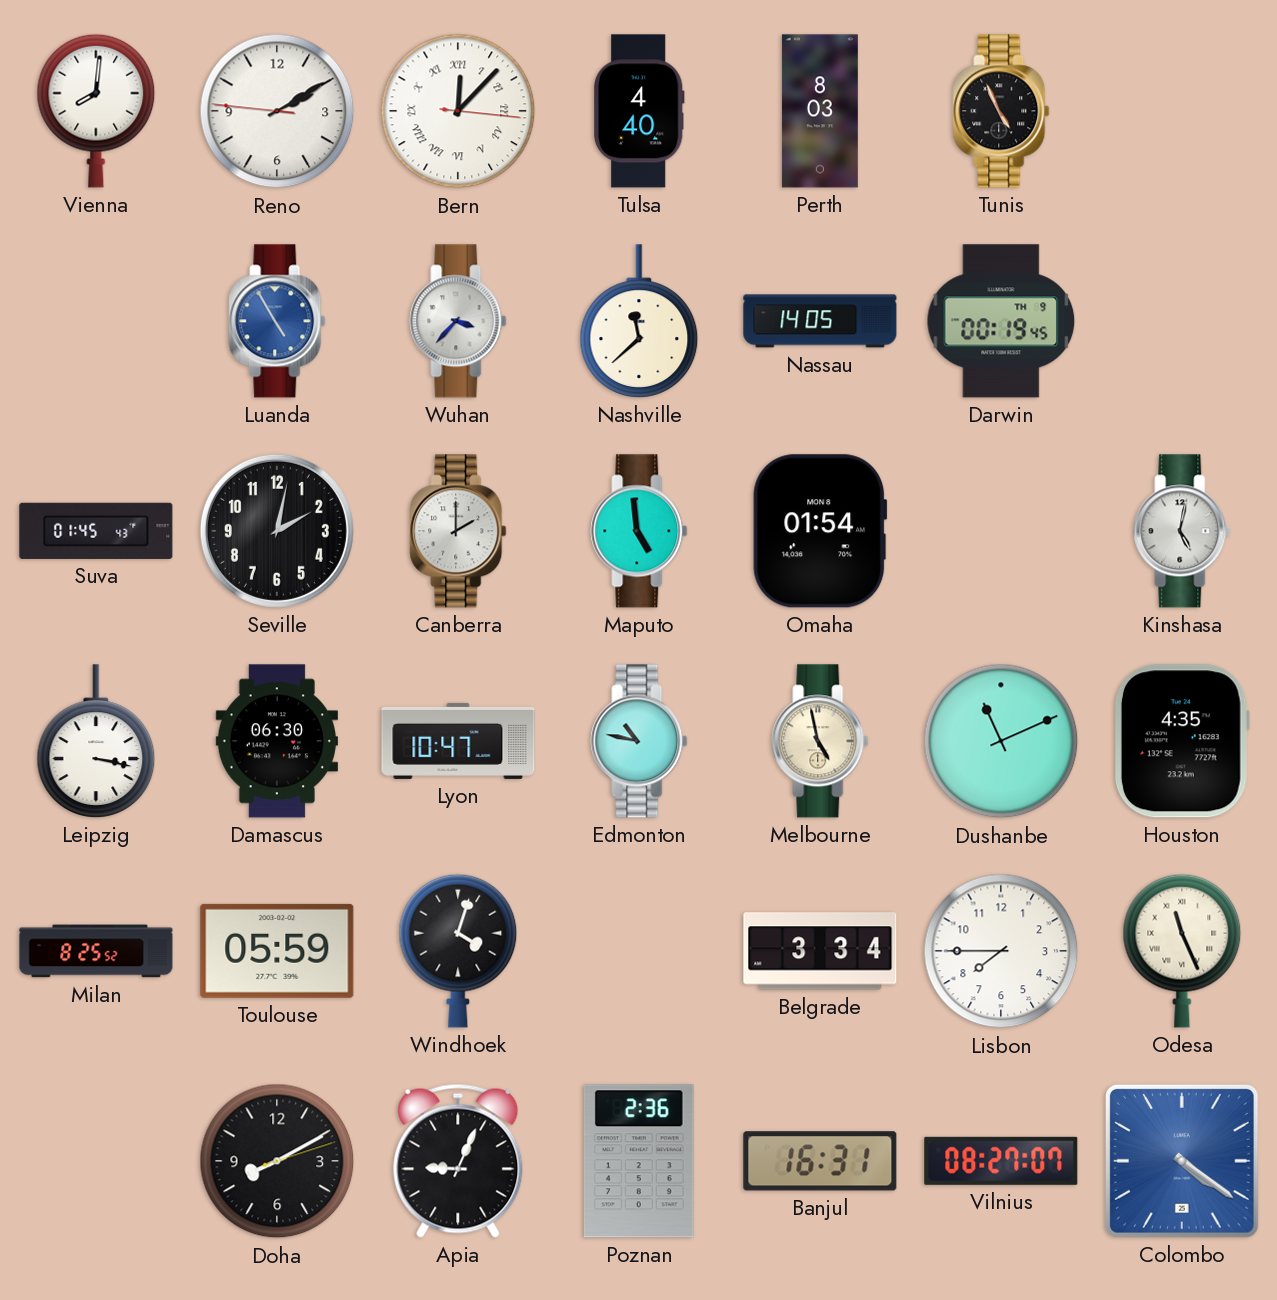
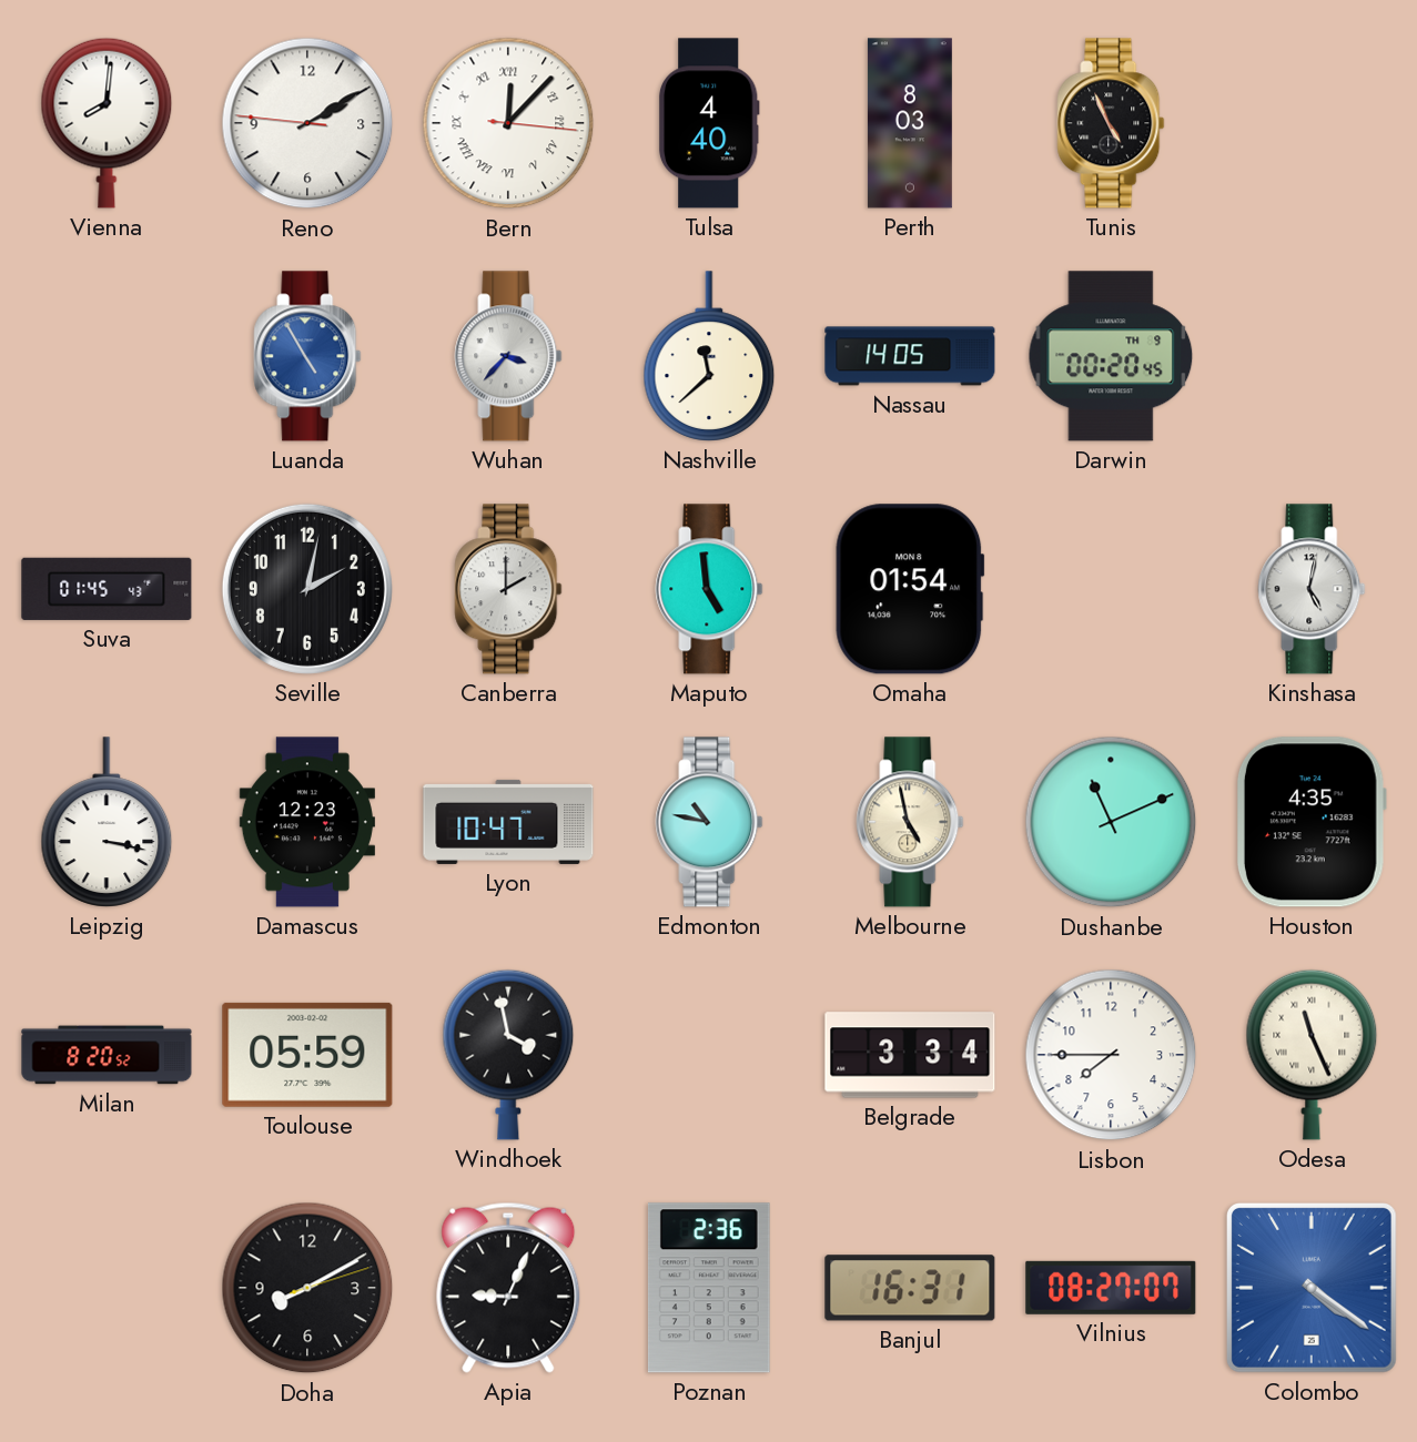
Darwin: 00:19 -> 00:20 (1111, 356)
Damascus: 06:30 -> 12:23 (307, 822)
Milan: 8:25 -> 8:20 (107, 1055)
Windhoek: 4:03 -> 3:58 (508, 1055)
